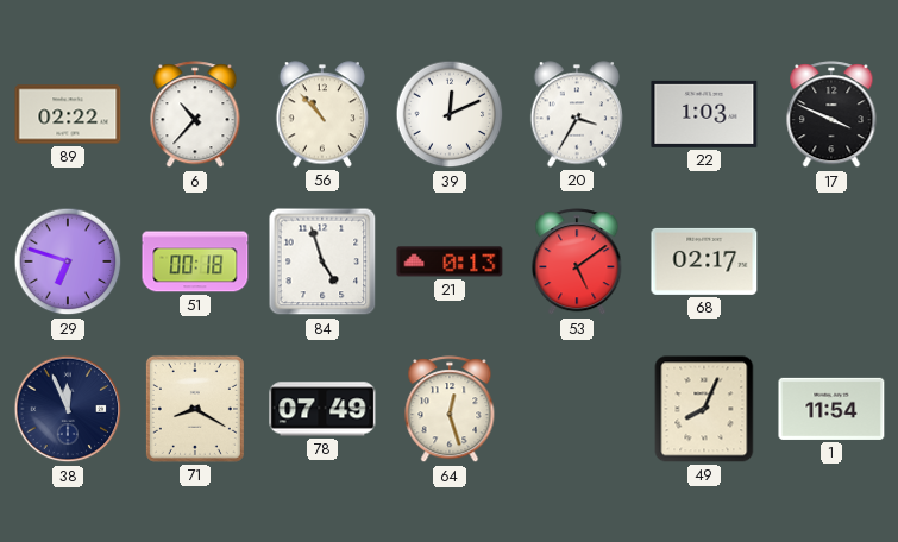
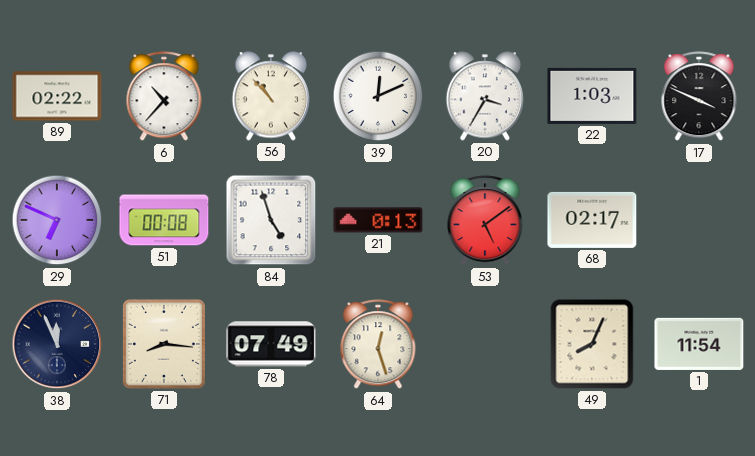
29: 6:48 -> 6:49 (57, 220)
51: 00:18 -> 00:08 (164, 220)
71: 8:20 -> 8:16 (164, 344)
